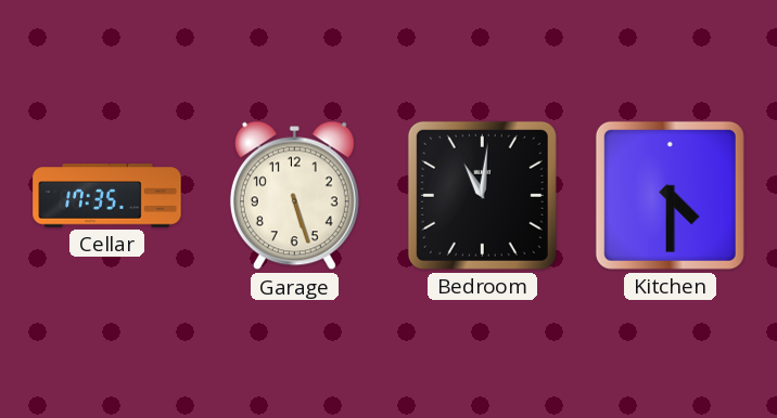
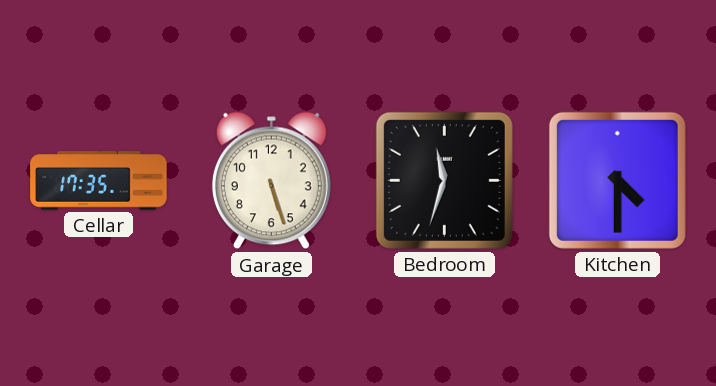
Bedroom: 11:01 -> 11:33 (444, 180)
